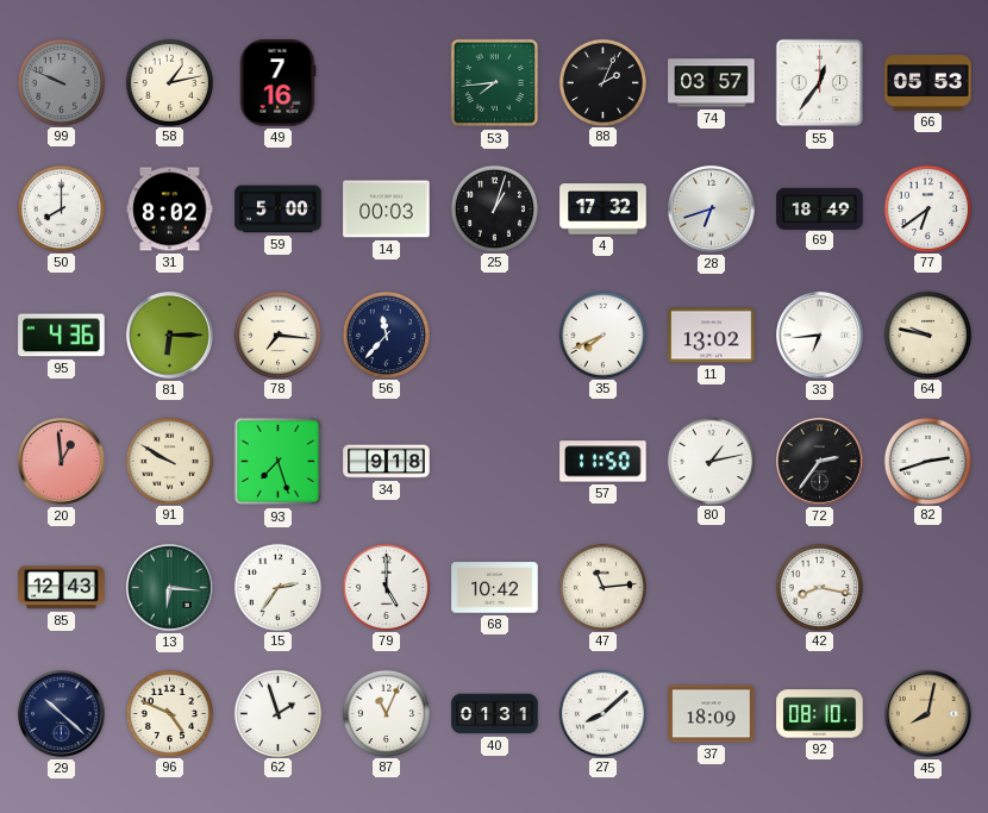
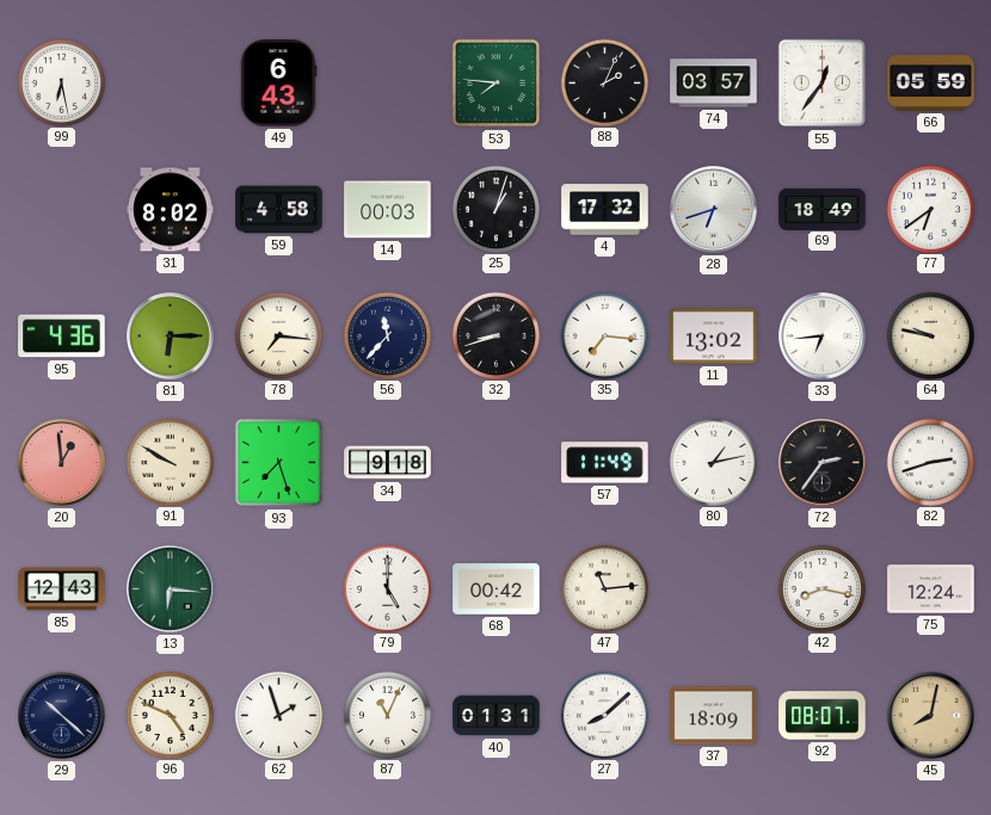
99: 9:49 -> 6:28 (61, 82)
99 dial: grey -> white (61, 82)
58: 1:13 -> none (169, 82)
49: 7:16 -> 6:43 (278, 84)
53: 7:44 -> 7:46 (497, 84)
66: 05:53 -> 05:59 (931, 84)
50: 8:00 -> none (61, 208)
59: 5:00 -> 4:58 (279, 210)
32: none -> 8:42 (496, 335)
35: 7:41 -> 7:16 (604, 335)
57: 11:50 -> 11:49 (605, 463)
15: 2:36 -> none (277, 587)
68: 10:42 -> 00:42 (497, 589)
75: none -> 12:24 (931, 589)
92: 08:10 -> 08:07 (823, 716)
